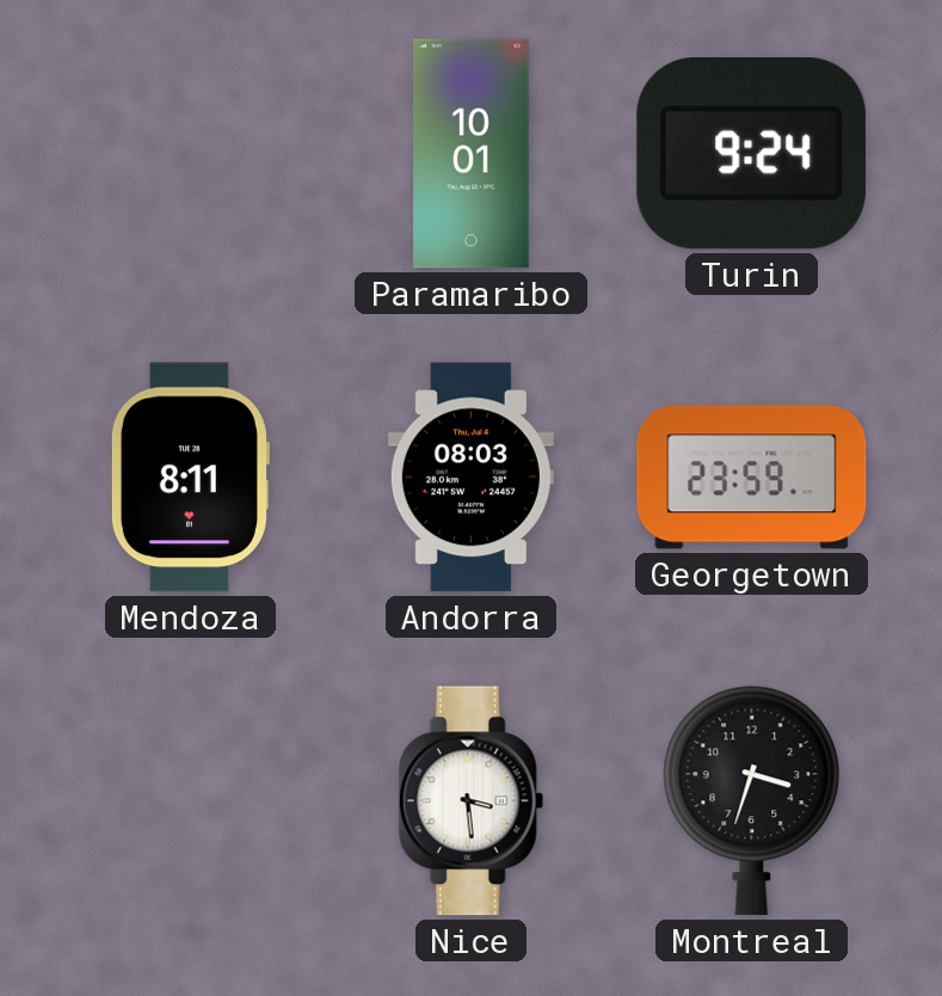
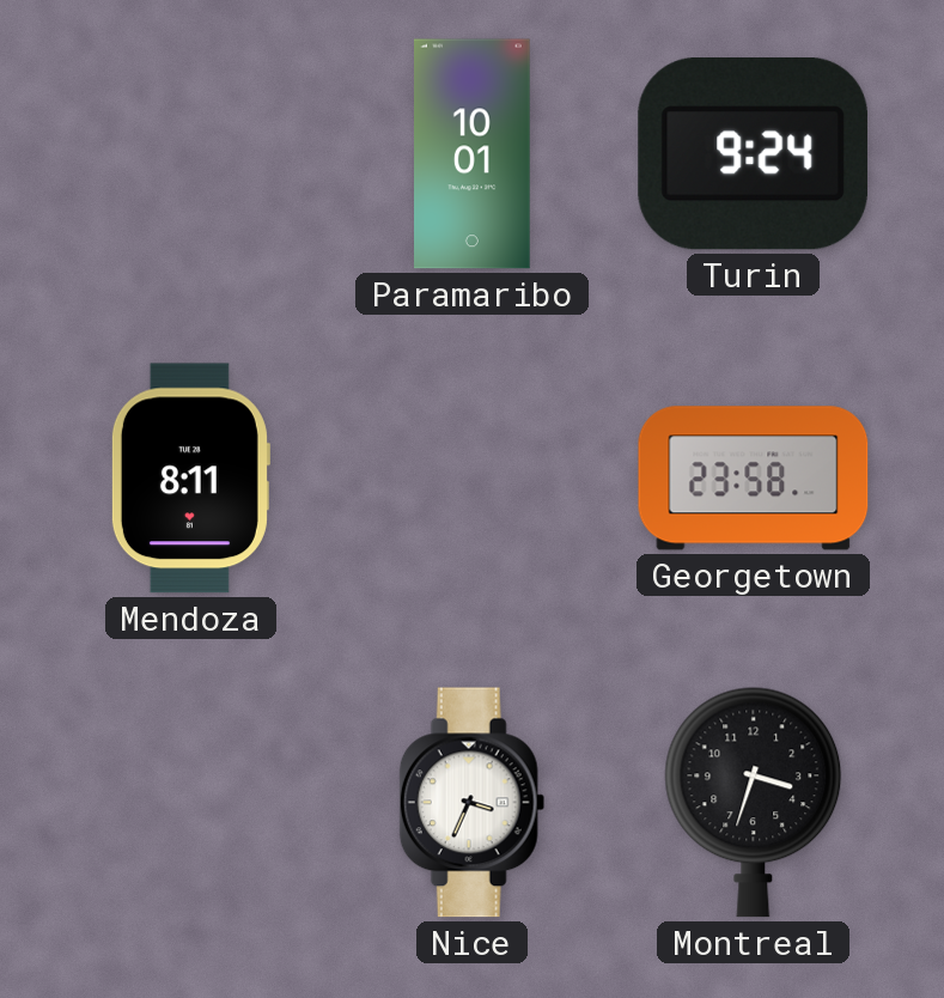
Andorra: 08:03 -> none (470, 478)
Georgetown: 23:59 -> 23:58 (754, 479)
Nice: 3:29 -> 3:34 (471, 803)
